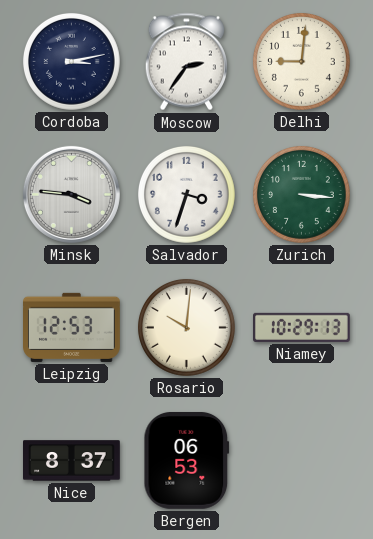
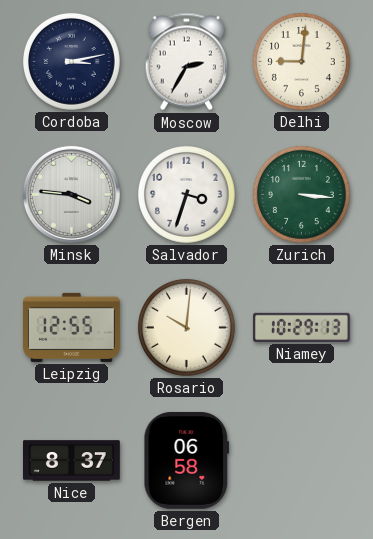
Moscow: 2:36 -> 2:35 (186, 62)
Leipzig: 12:53 -> 12:55 (72, 327)
Bergen: 06:53 -> 06:58 (187, 460)
